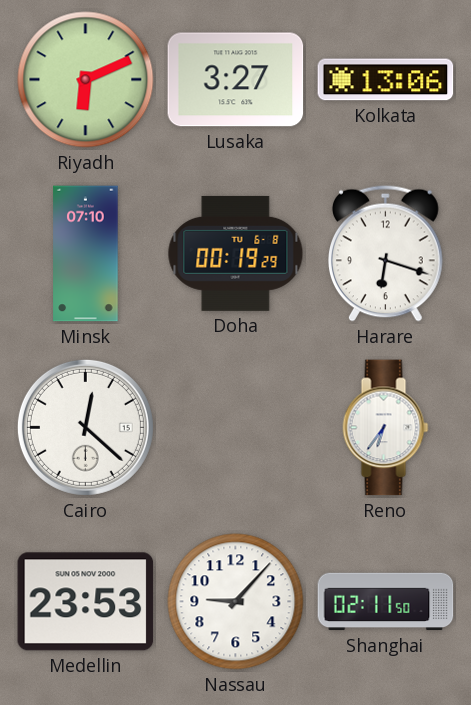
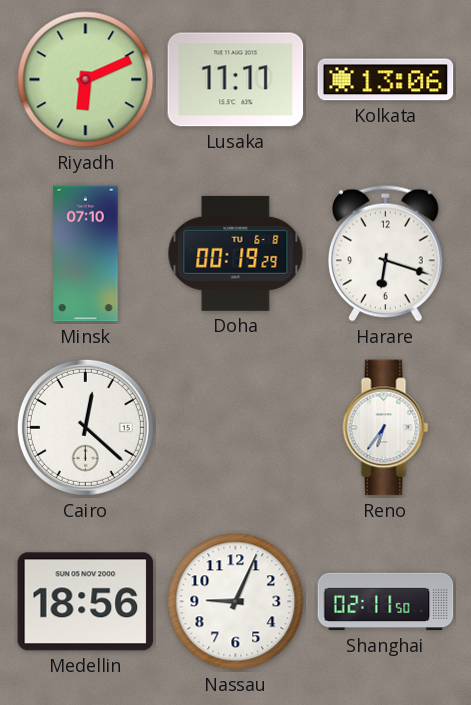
Lusaka: 3:27 -> 11:11 (236, 80)
Medellin: 23:53 -> 18:56 (86, 602)
Nassau: 9:07 -> 9:04 (236, 602)
